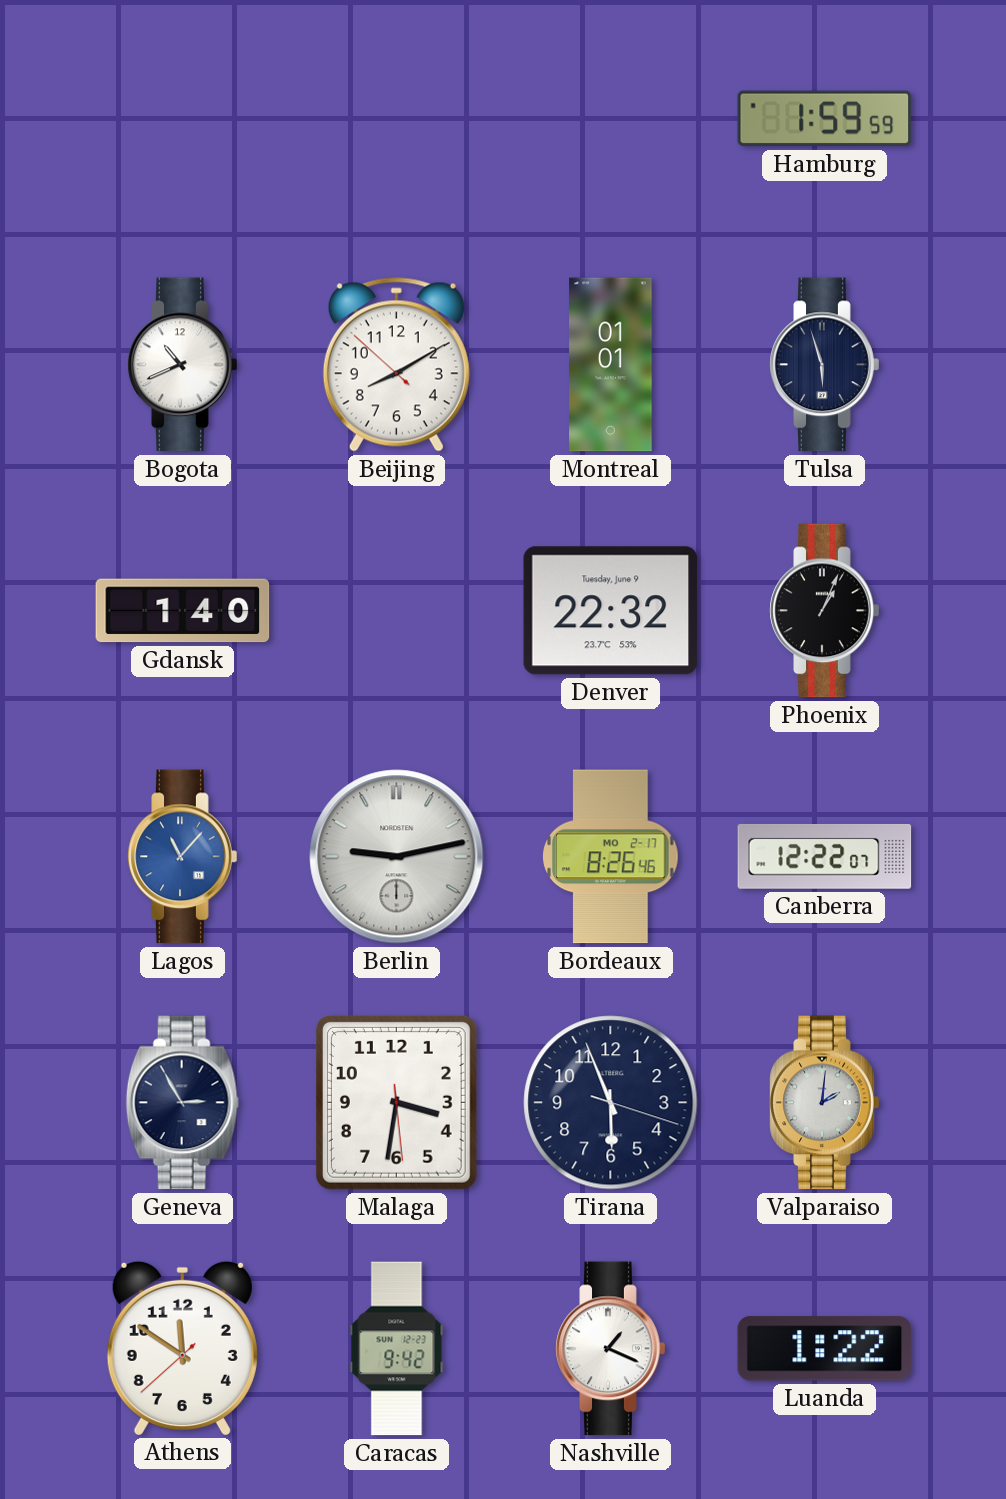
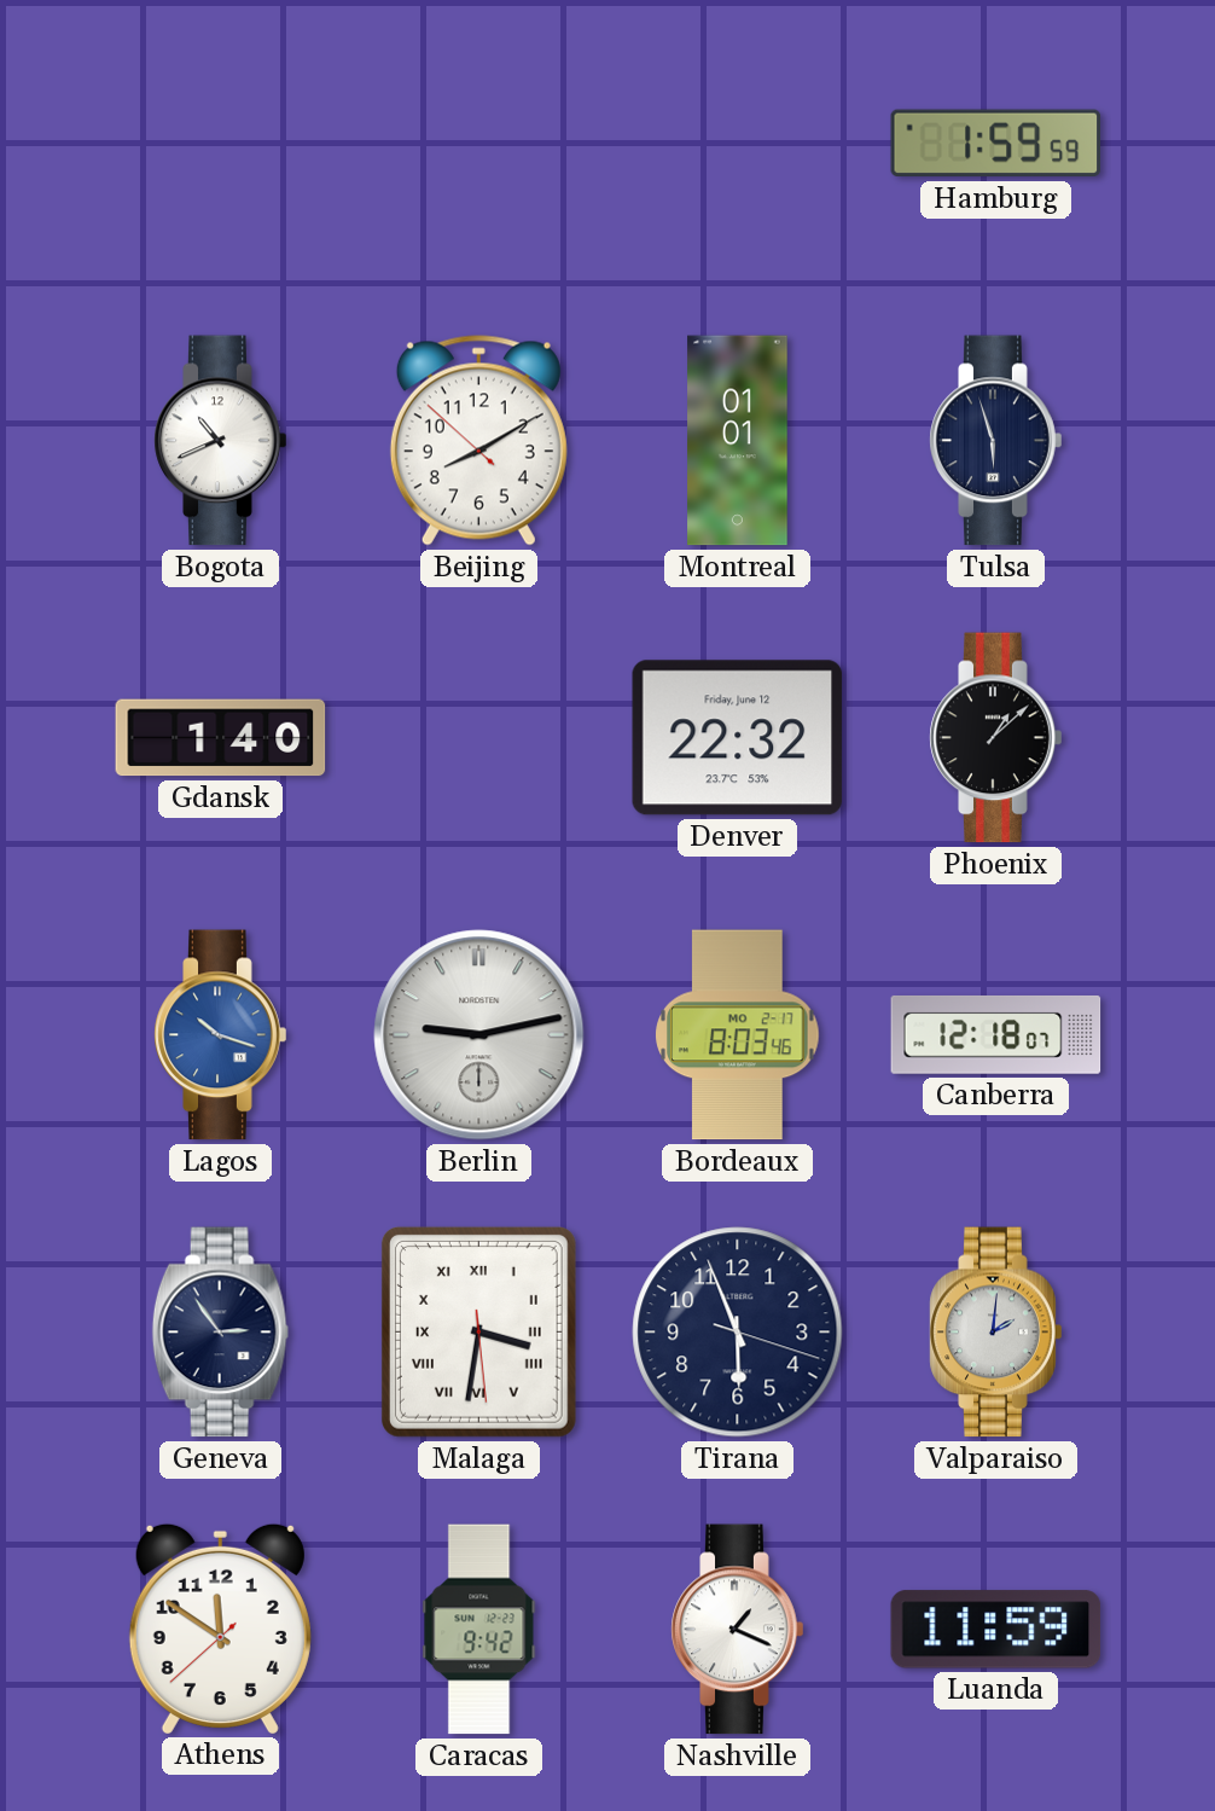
Denver date: Tuesday, June 9 -> Friday, June 12 (738, 738)
Phoenix: 1:04 -> 1:08 (996, 738)
Lagos: 11:07 -> 10:18 (221, 1035)
Bordeaux: 8:26 -> 8:03 (738, 1035)
Canberra: 12:22 -> 12:18 (996, 1034)
Geneva: 2:55 -> 2:54 (221, 1333)
Malaga numerals: Arabic -> Roman (478, 1331)
Luanda: 1:22 -> 11:59 (996, 1630)
